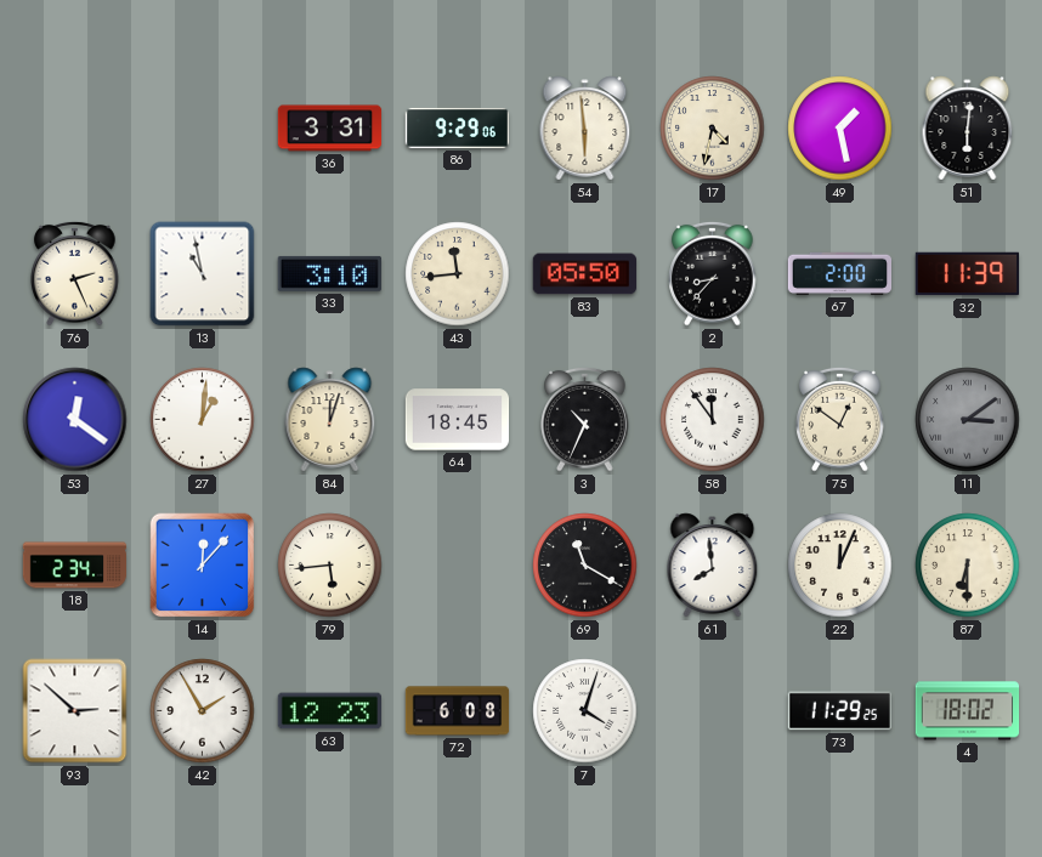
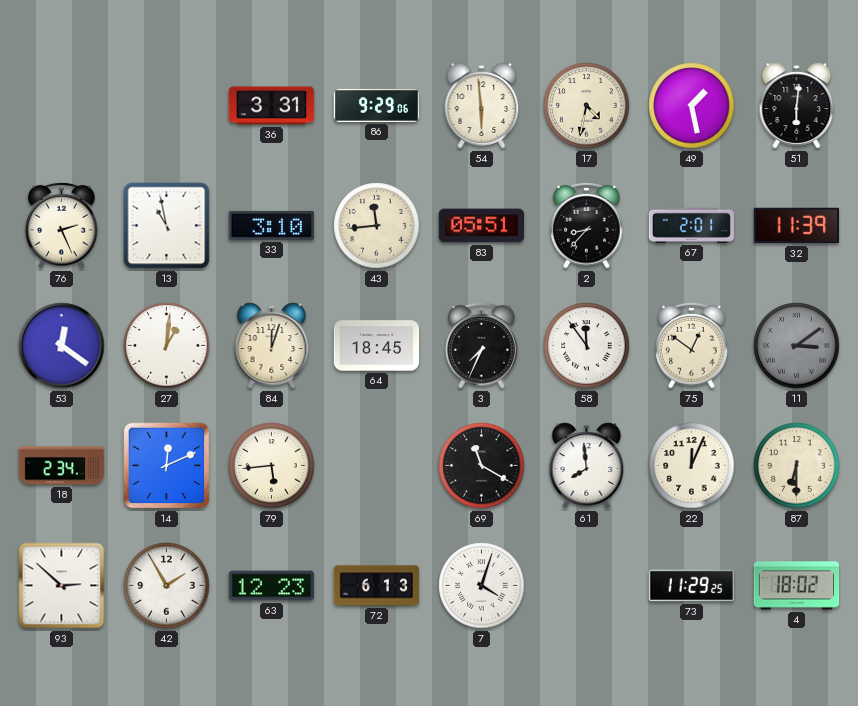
83: 05:50 -> 05:51 (482, 226)
67: 2:00 -> 2:01 (692, 225)
3: 10:34 -> 7:34 (482, 345)
14: 12:07 -> 12:11 (167, 466)
72: 6:08 -> 6:13 (377, 586)
